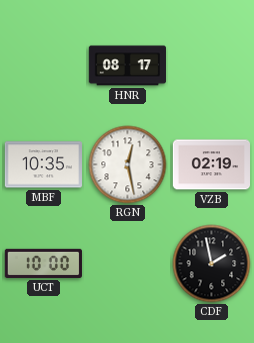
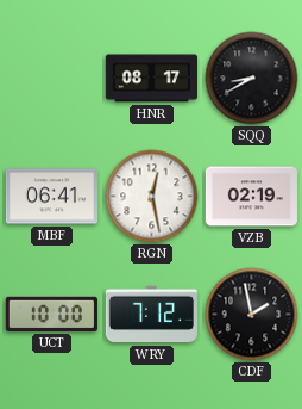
SQQ: none -> 8:40 (252, 79)
MBF: 10:35 -> 06:41 (51, 197)
WRY: none -> 7:12 (151, 315)
